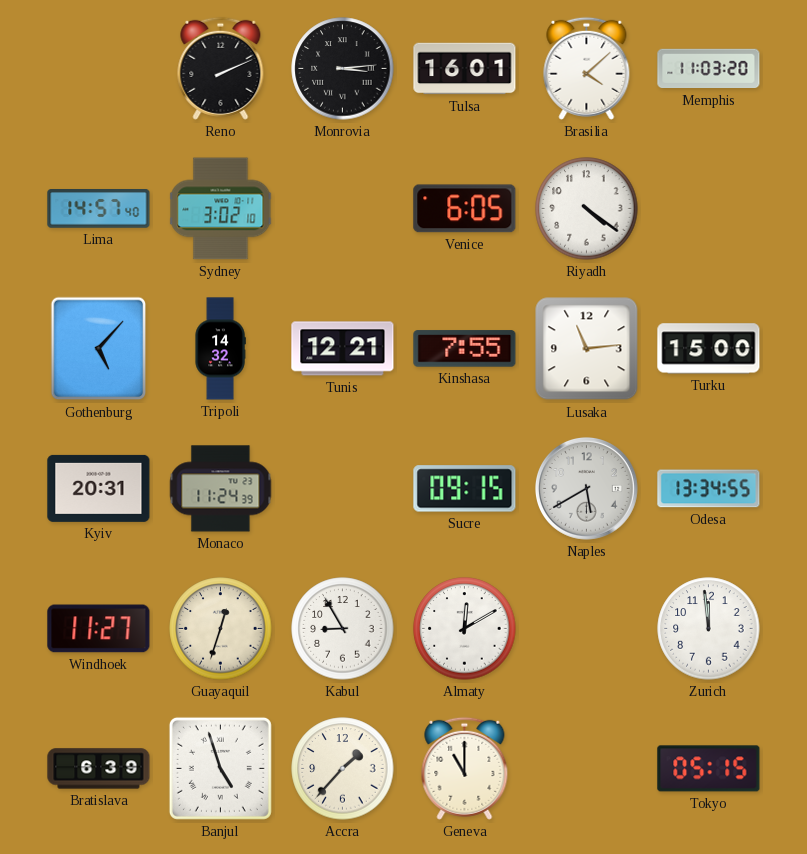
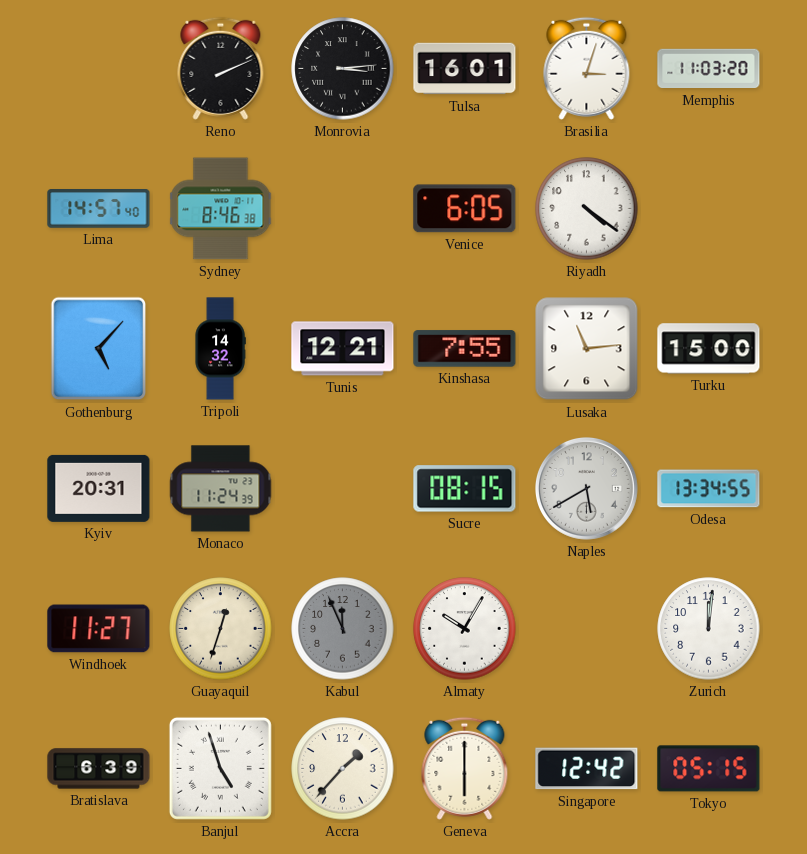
Brasilia: 4:08 -> 3:03 (587, 68)
Sydney: 3:02 -> 8:46 (221, 209)
Sucre: 09:15 -> 08:15 (465, 489)
Kabul: 8:55 -> 11:56 (343, 629)
Kabul dial: white -> grey (343, 629)
Almaty: 12:10 -> 10:05 (465, 629)
Zurich: 11:59 -> 12:01 (709, 629)
Geneva: 11:00 -> 6:00 (465, 768)
Singapore: none -> 12:42 (587, 769)
